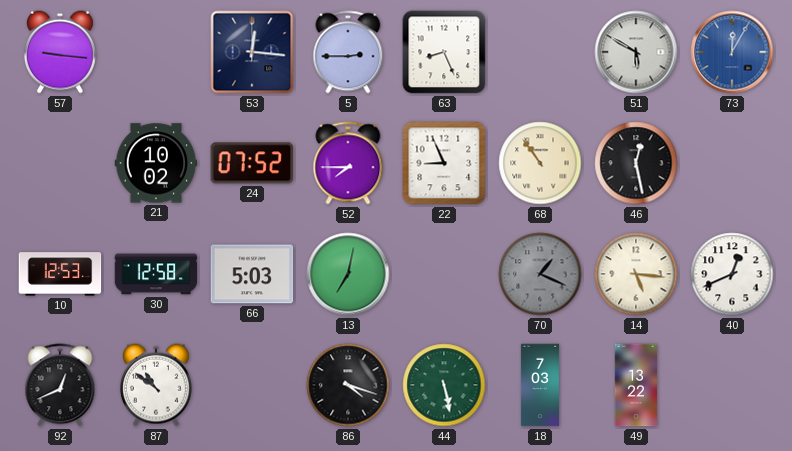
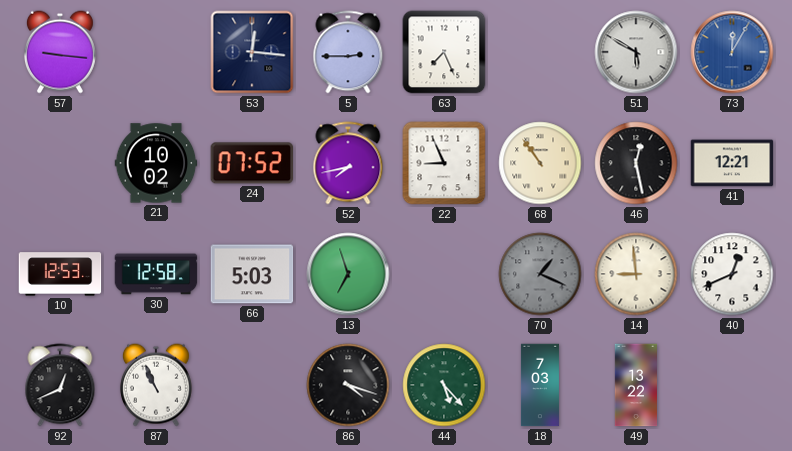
63: 8:26 -> 7:26 (444, 52)
52: 7:45 -> 7:43 (348, 163)
41: none -> 12:21 (732, 163)
13: 7:02 -> 6:57 (348, 274)
14: 5:16 -> 8:59 (636, 274)
87: 10:51 -> 10:56 (156, 385)
44: 5:28 -> 5:23 (444, 385)
